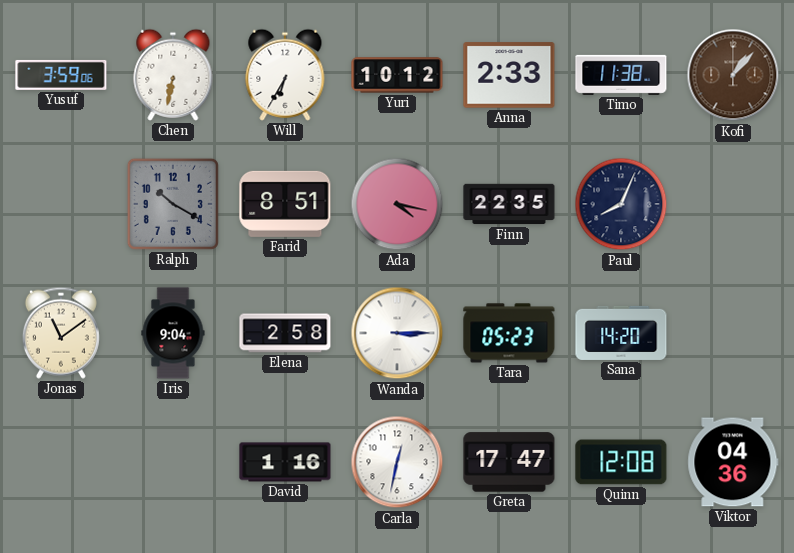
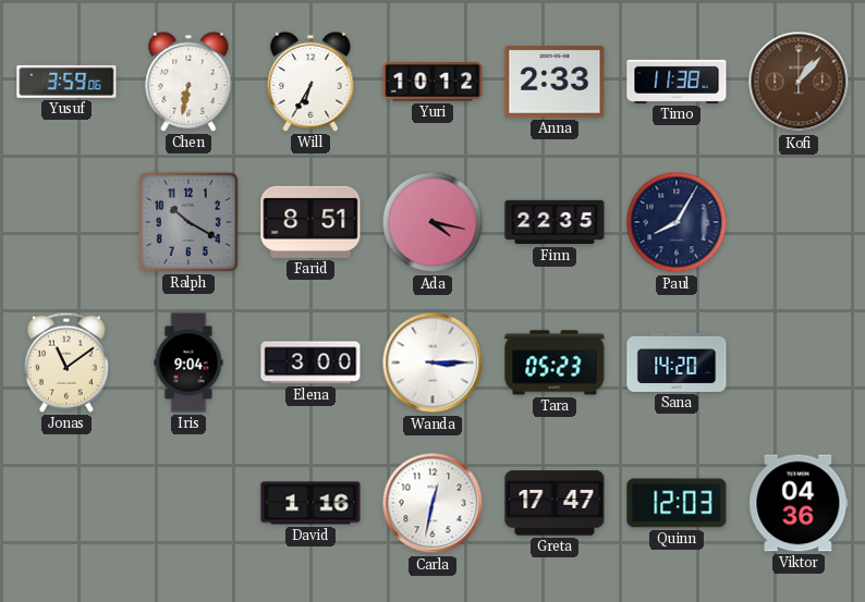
Paul: 8:04 -> 8:05 (677, 222)
Elena: 2:58 -> 3:00 (310, 363)
Quinn: 12:08 -> 12:03 (677, 503)
